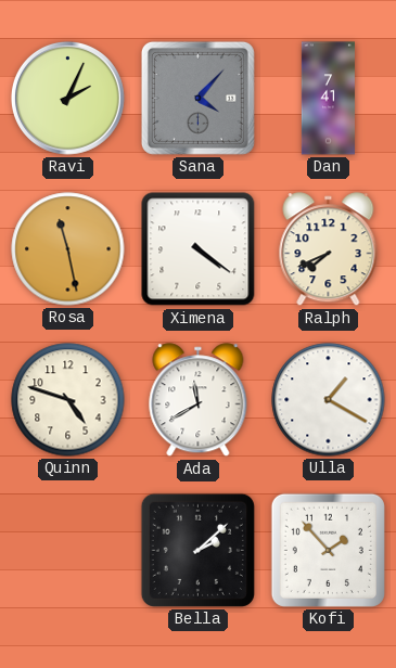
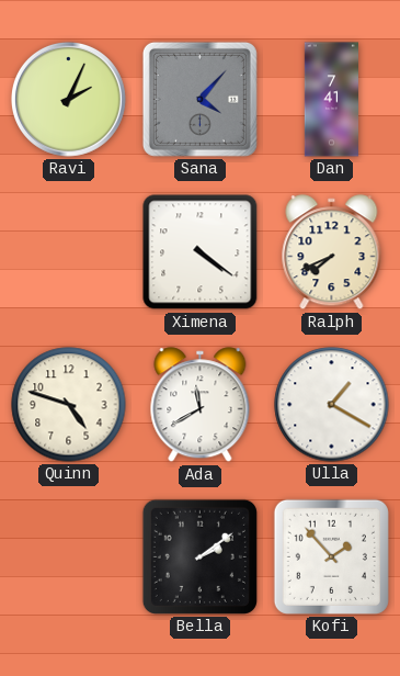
Rosa: 11:28 -> none (68, 249)
Bella: 2:08 -> 2:09 (199, 556)
